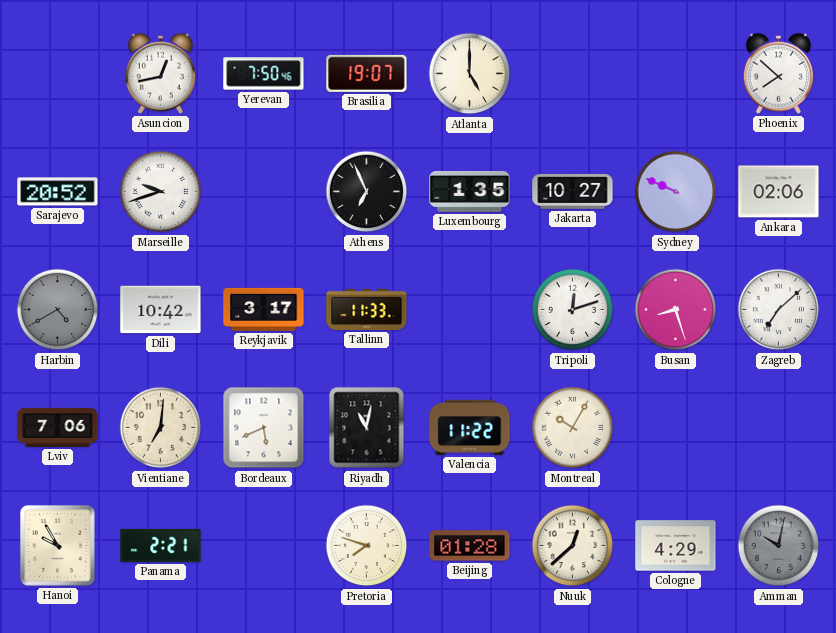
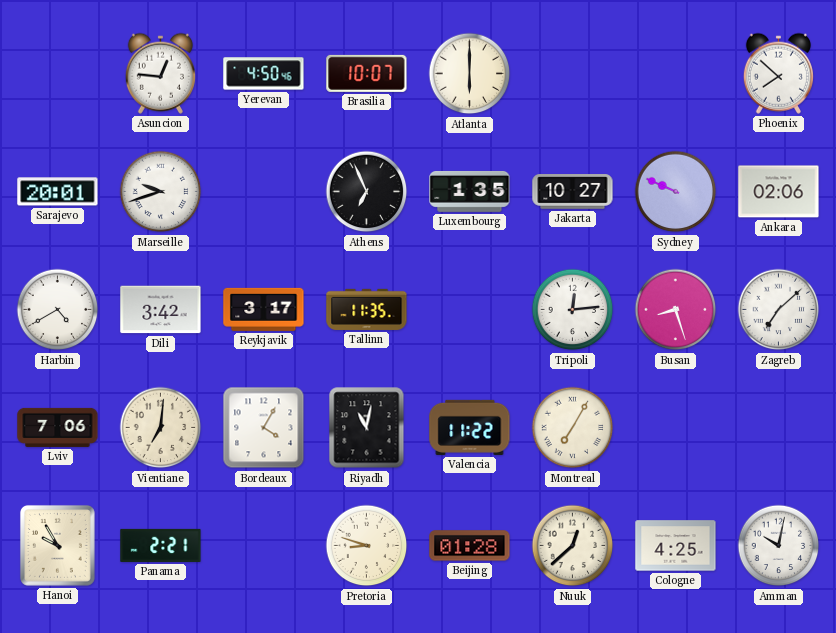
Asuncion: 12:43 -> 12:46 (160, 73)
Yerevan: 7:50 -> 4:50 (264, 74)
Brasilia: 19:07 -> 10:07 (367, 73)
Atlanta: 5:00 -> 6:00 (470, 74)
Sarajevo: 20:52 -> 20:01 (58, 192)
Harbin dial: grey -> white (58, 310)
Dili: 10:42 -> 3:42 (161, 310)
Tallinn: 11:33 -> 11:35 (367, 309)
Tripoli: 12:12 -> 12:14 (573, 310)
Bordeaux: 5:41 -> 4:05 (264, 428)
Montreal: 10:05 -> 7:05 (573, 428)
Pretoria: 7:48 -> 8:48 (367, 546)
Cologne: 4:29 -> 4:25 (676, 546)
Amman dial: grey -> white (779, 546)
